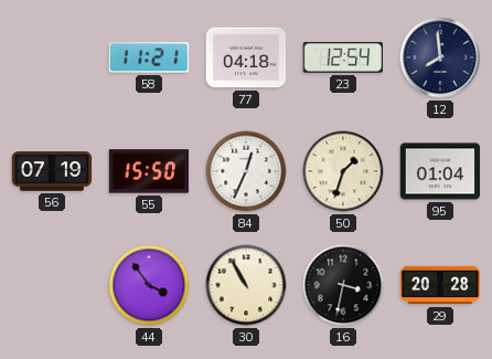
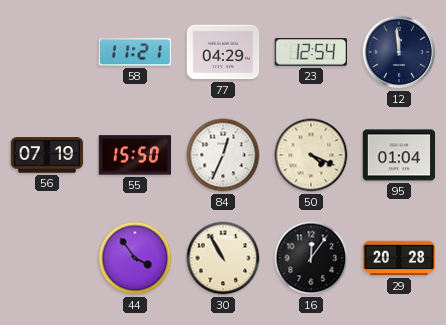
77: 04:18 -> 04:29 (223, 52)
12: 7:59 -> 11:59 (399, 52)
50: 1:33 -> 4:19 (311, 155)
16: 3:32 -> 12:06 (311, 258)
